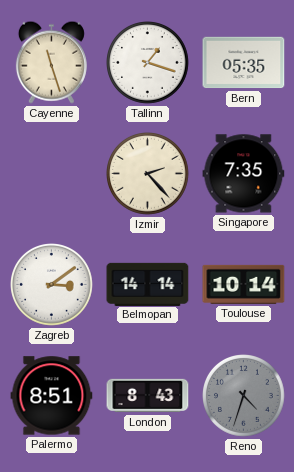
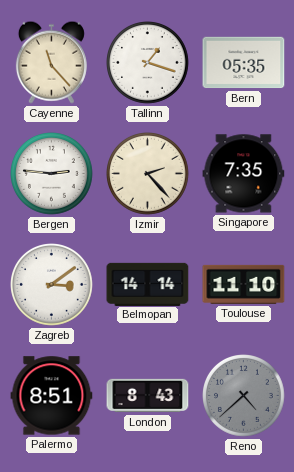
Cayenne: 11:27 -> 11:23 (51, 62)
Bergen: none -> 2:46 (52, 174)
Toulouse: 10:14 -> 11:10 (244, 284)
Reno: 4:33 -> 4:38 (244, 396)
